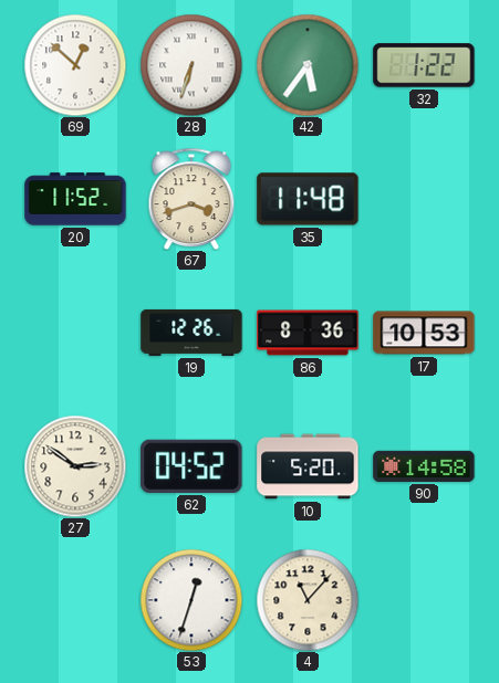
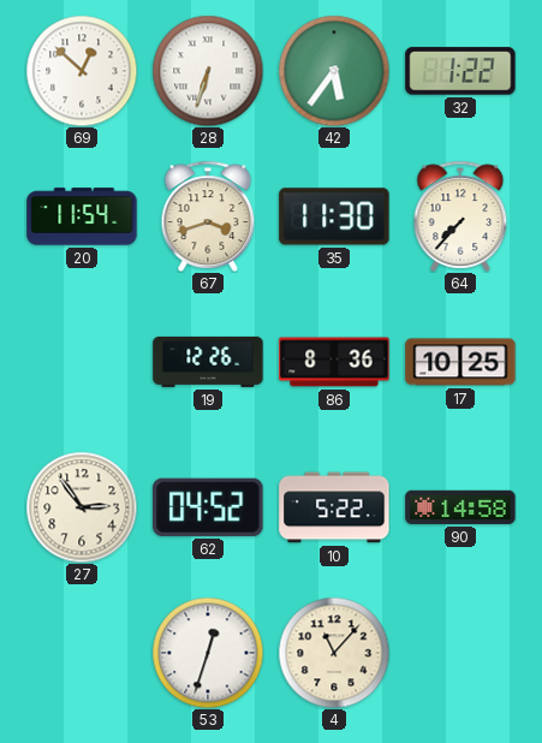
20: 11:52 -> 11:54 (82, 216)
35: 11:48 -> 11:30 (334, 216)
64: none -> 7:37 (460, 216)
17: 10:53 -> 10:25 (460, 362)
27: 2:51 -> 2:54 (82, 507)
10: 5:20 -> 5:22 (334, 507)
